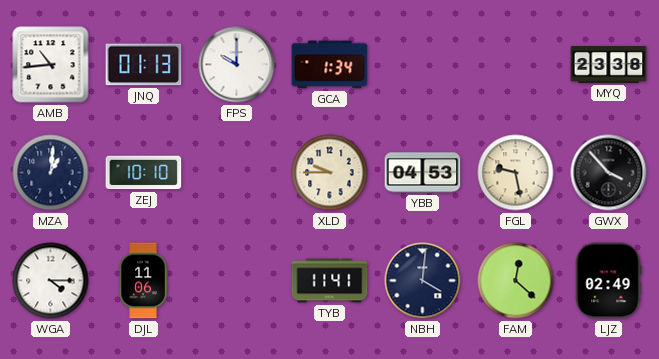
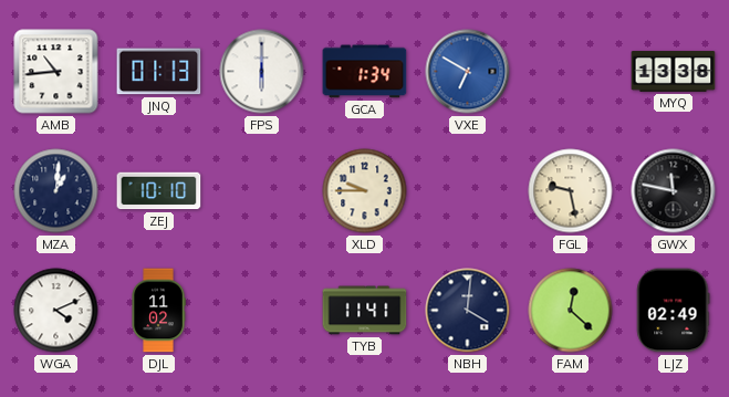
FPS: 10:00 -> 6:00 (262, 72)
VXE: none -> 6:50 (468, 72)
MYQ: 23:38 -> 13:38 (674, 72)
YBB: 04:53 -> none (423, 173)
GWX: 3:53 -> 11:47 (674, 191)
WGA: 4:15 -> 4:11 (56, 311)
DJL: 11:06 -> 11:02 (158, 311)
